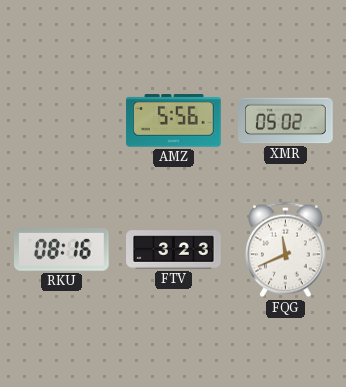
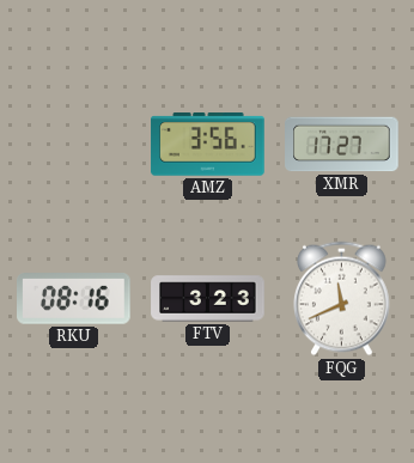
AMZ: 5:56 -> 3:56 (208, 145)
XMR: 05:02 -> 17:27 (342, 145)
